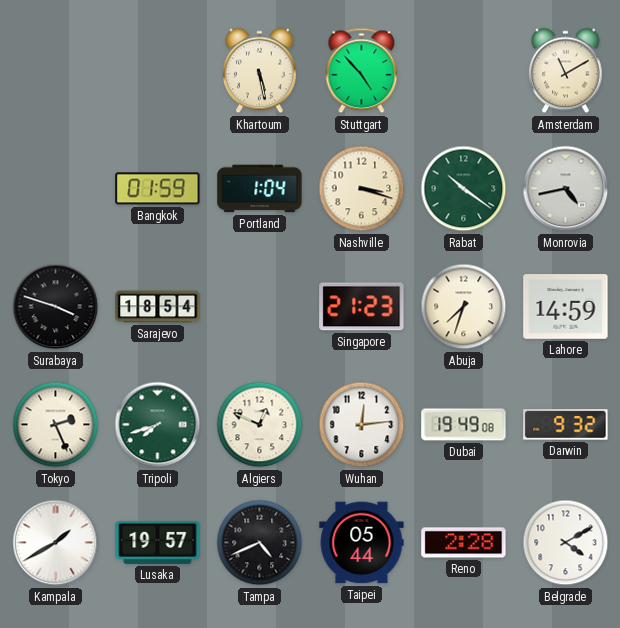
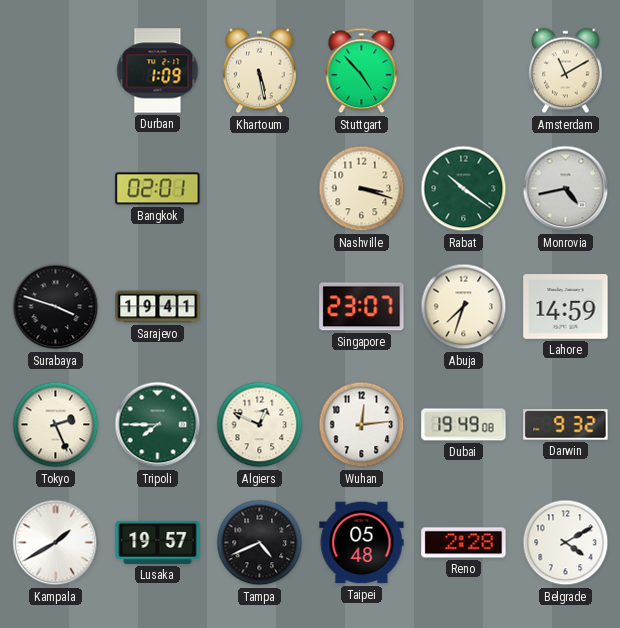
Durban: none -> 1:09 (158, 71)
Bangkok: 01:59 -> 02:01 (158, 189)
Portland: 1:04 -> none (260, 189)
Sarajevo: 18:54 -> 19:41 (158, 307)
Singapore: 21:23 -> 23:07 (362, 307)
Tripoli: 7:42 -> 7:45 (158, 425)
Taipei: 05:44 -> 05:48 (362, 543)
